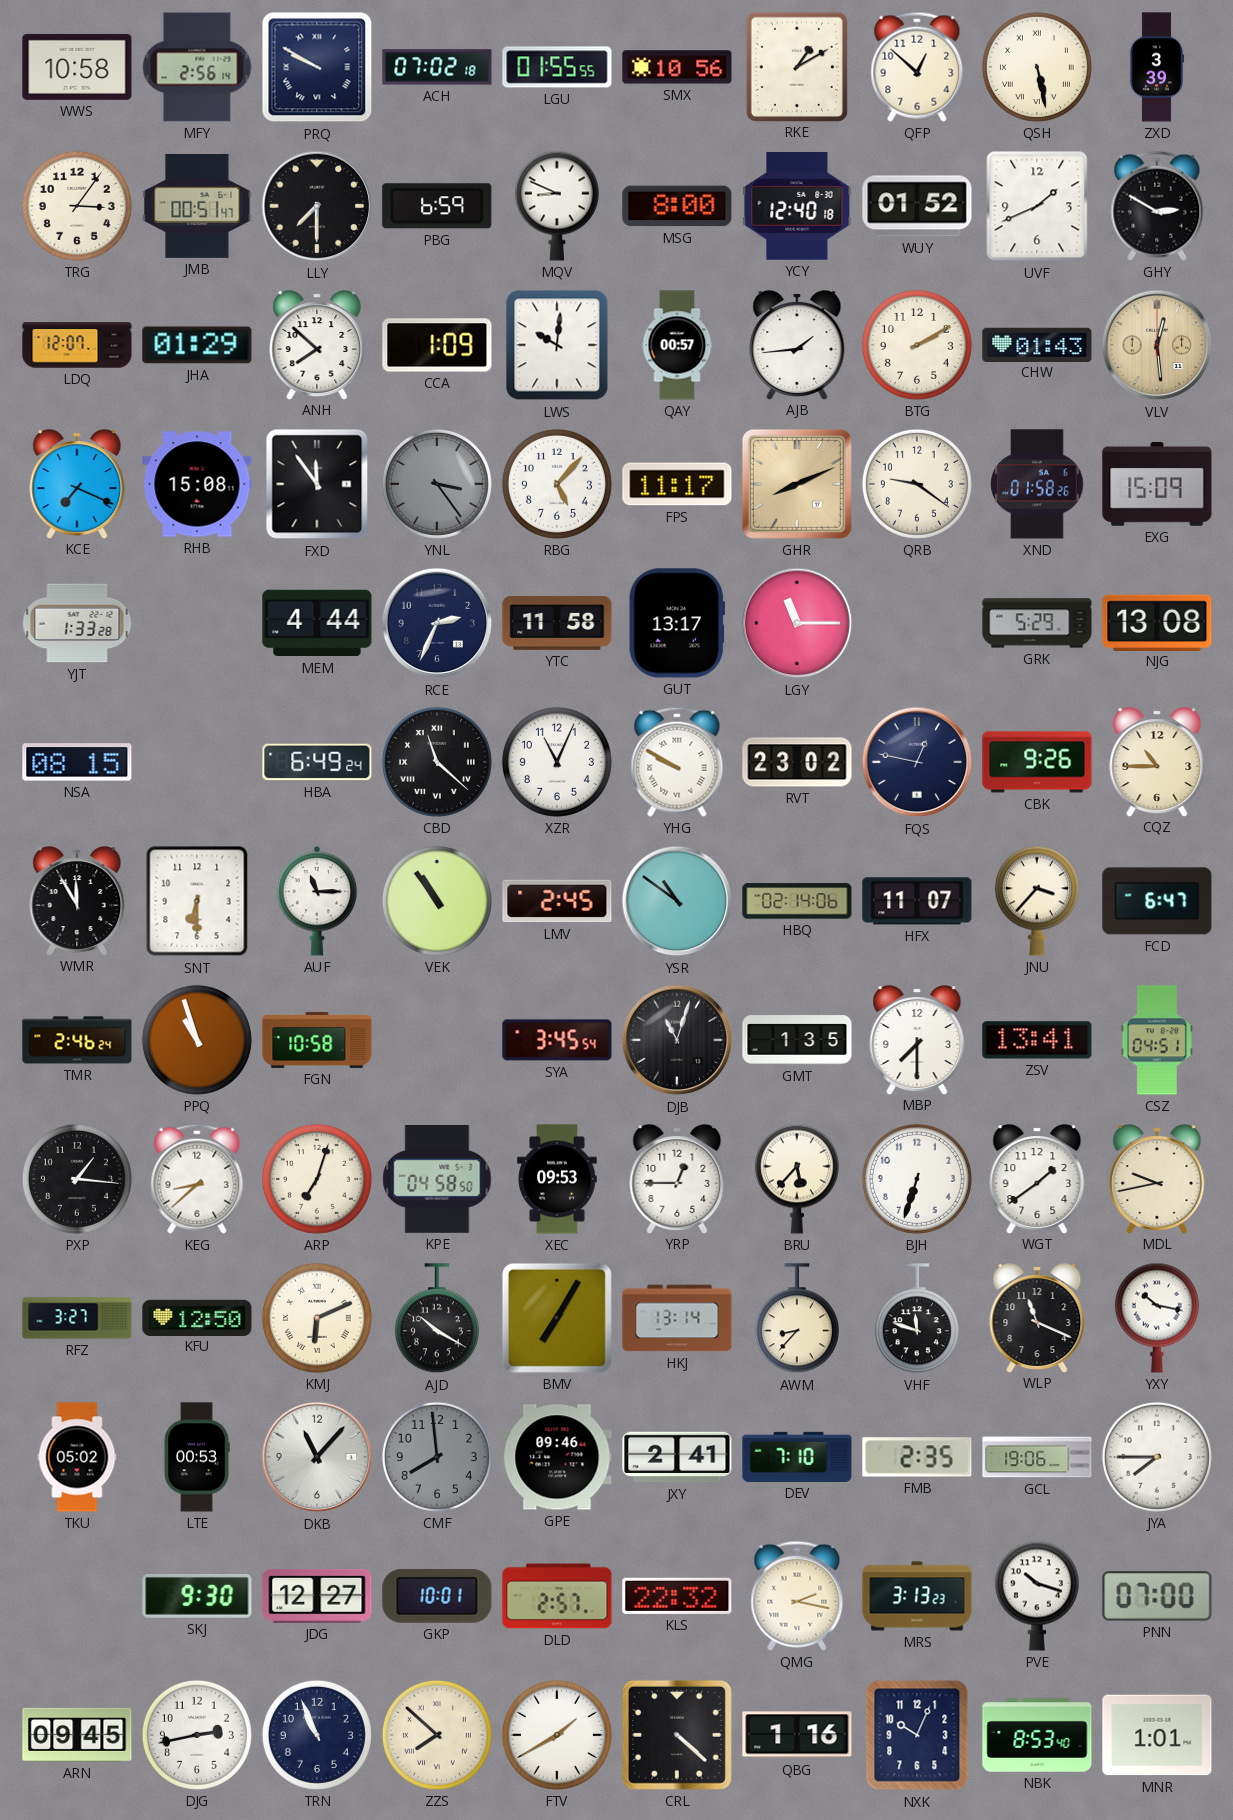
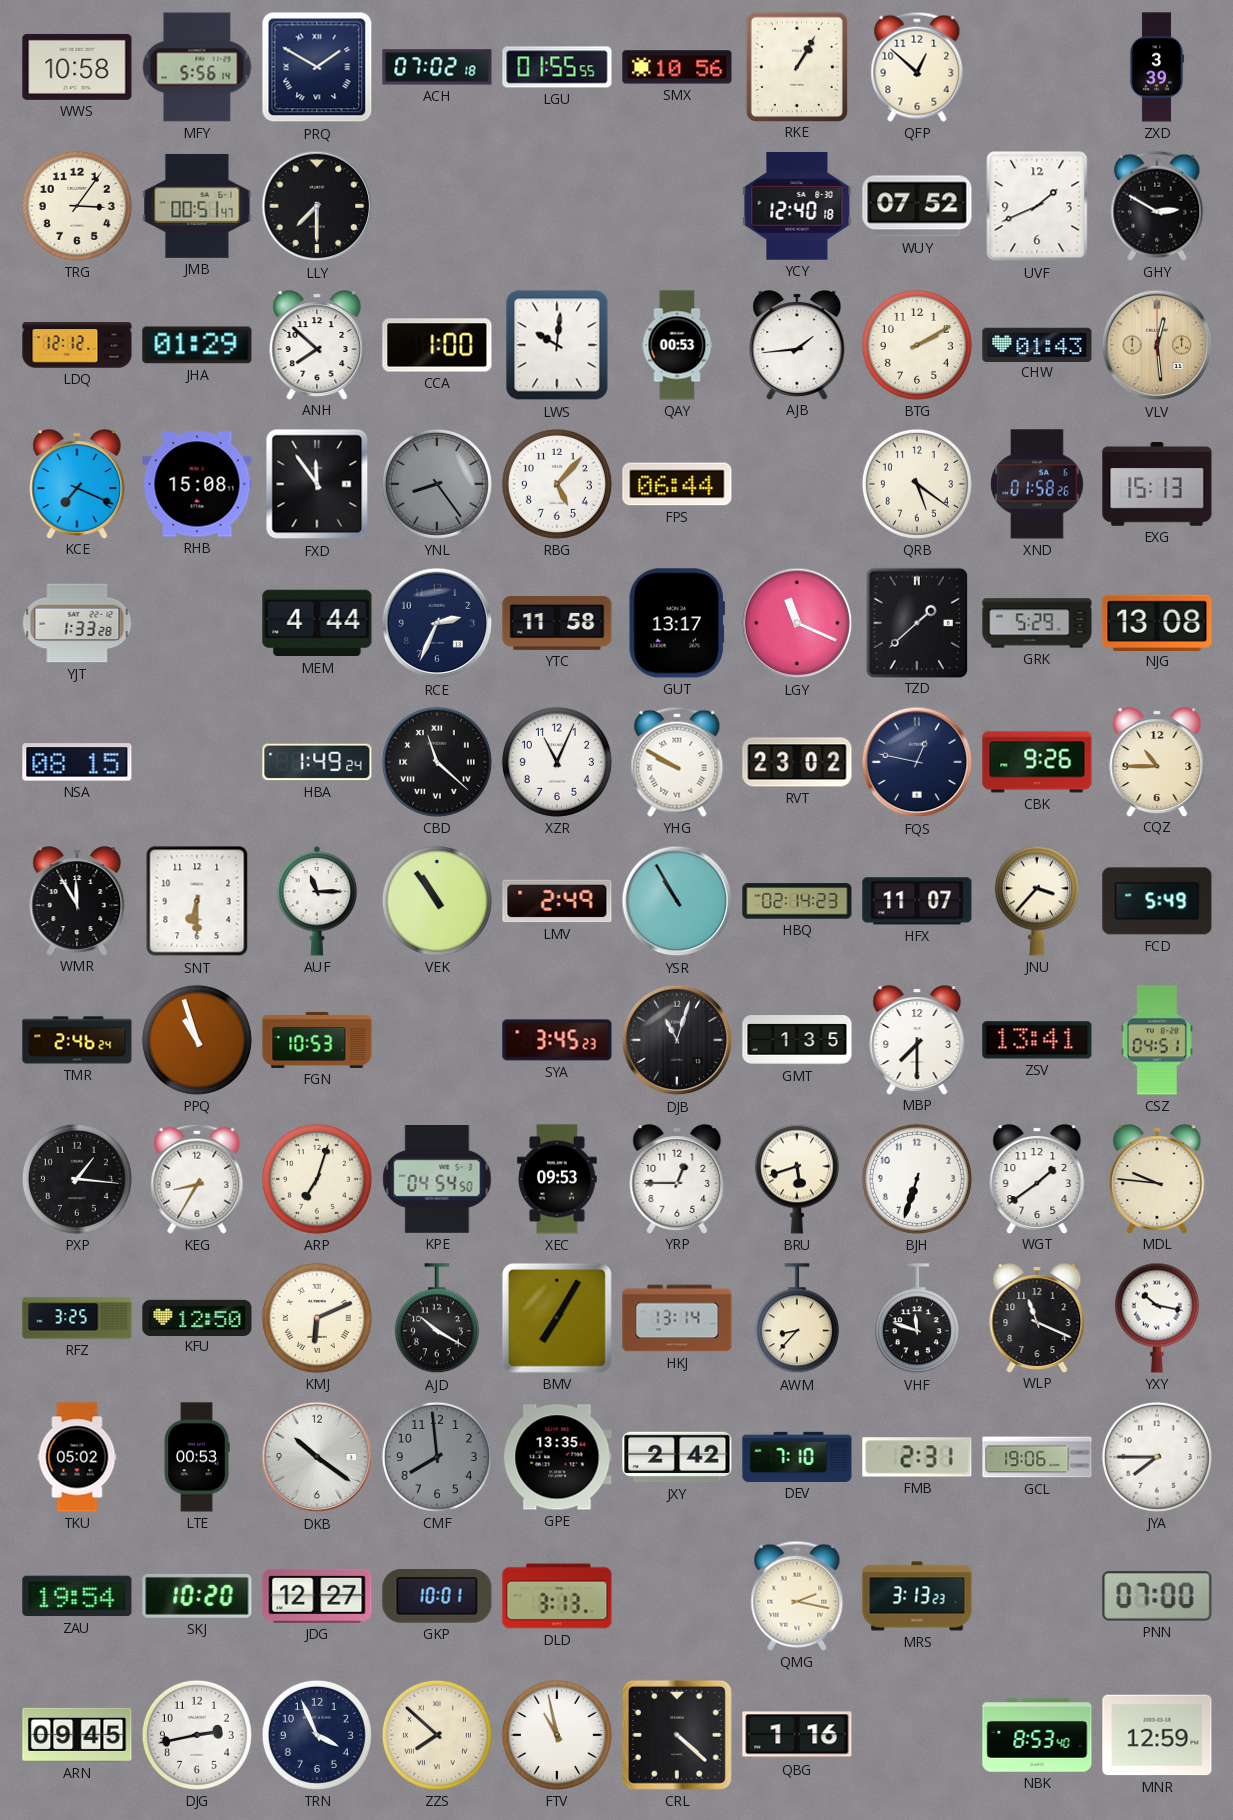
MFY: 2:56 -> 5:56 (197, 67)
PRQ: 9:50 -> 1:50 (317, 67)
RKE: 1:10 -> 1:05 (796, 66)
QSH: 5:28 -> none (1037, 67)
PBG: 6:59 -> none (437, 206)
MQV: 8:49 -> none (557, 206)
MSG: 8:00 -> none (677, 206)
WUY: 01:52 -> 07:52 (917, 206)
LDQ: 12:07 -> 12:12 (77, 345)
CCA: 1:09 -> 1:00 (437, 345)
QAY: 00:57 -> 00:53 (677, 345)
YNL: 3:24 -> 8:24 (437, 484)
FPS: 11:17 -> 06:44 (677, 484)
GHR: 8:11 -> none (797, 484)
QRB: 9:21 -> 5:21 (917, 484)
EXG: 15:09 -> 15:13 (1157, 485)
LGY: 11:15 -> 11:19 (797, 623)
TZD: none -> 1:38 (916, 622)
HBA: 6:49 -> 1:49 (317, 762)
LMV: 2:45 -> 2:49 (557, 901)
YSR: 10:51 -> 10:55 (677, 901)
HBQ: 02:14:06 -> 02:14:23 (797, 901)
FCD: 6:47 -> 5:49 (1157, 901)
FGN: 10:58 -> 10:53 (317, 1040)
SYA: 3:45:54 -> 3:45:23 (557, 1040)
KEG: 8:38 -> 8:35 (197, 1179)
KPE: 04:58 -> 04:54 (437, 1180)
BRU: 5:37 -> 5:42 (797, 1179)
MDL: 9:43 -> 9:46 (1157, 1179)
RFZ: 3:27 -> 3:25 (77, 1318)
DKB: 11:07 -> 10:21 (317, 1457)
GPE: 09:46 -> 13:35 (557, 1457)
JXY: 2:41 -> 2:42 (677, 1457)
FMB: 2:35 -> 2:31 (917, 1457)
ZAU: none -> 19:54 (77, 1596)
SKJ: 9:30 -> 10:20 (197, 1596)
DLD: 2:57 -> 3:13 (557, 1596)
KLS: 22:32 -> none (677, 1596)
PVE: 10:18 -> none (1037, 1596)
TRN: 10:56 -> 3:56 (317, 1735)
FTV: 1:40 -> 10:58 (557, 1735)
NXK: 10:04 -> none (917, 1735)
MNR: 1:01 -> 12:59 (1157, 1735)
